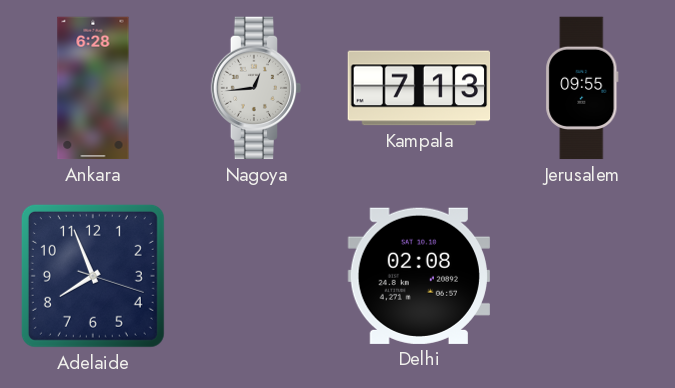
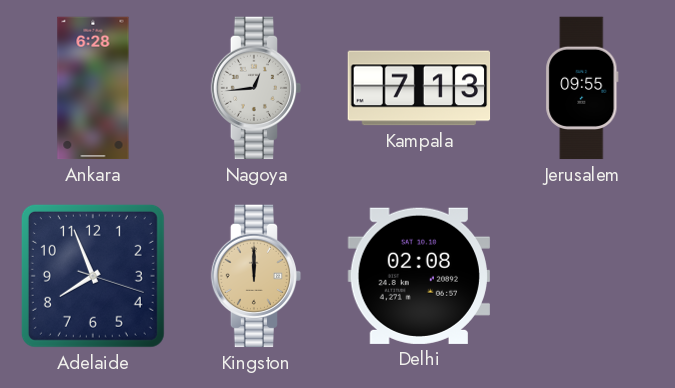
Kingston: none -> 12:00 (256, 276)
